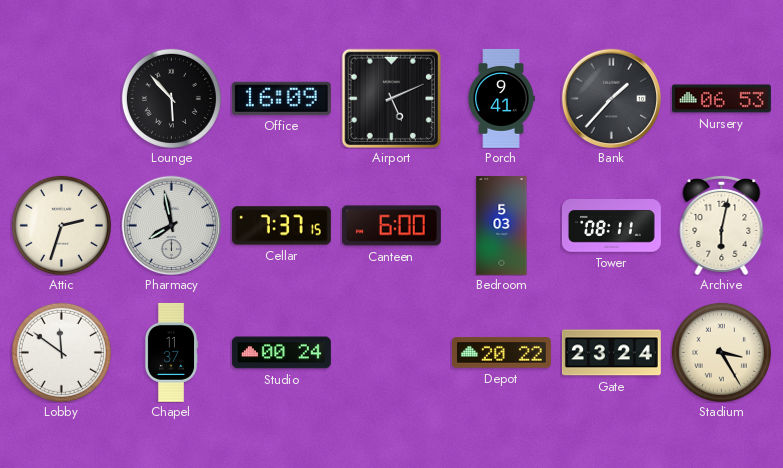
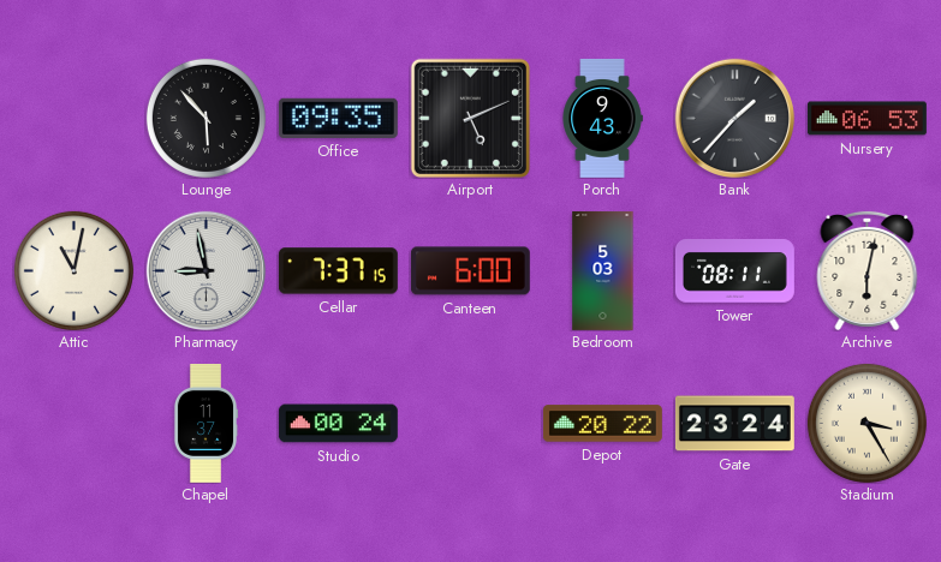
Office: 16:09 -> 09:35 (338, 118)
Porch: 9:41 -> 9:43 (602, 118)
Attic: 2:33 -> 11:02 (73, 270)
Pharmacy: 7:58 -> 8:58 (206, 270)
Lobby: 11:51 -> none (61, 352)
